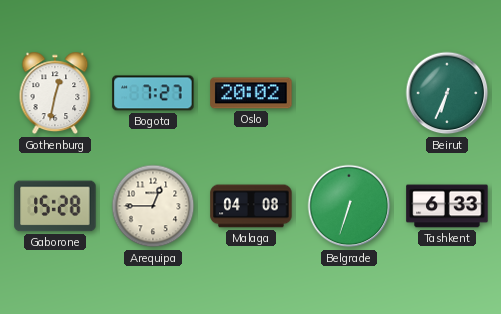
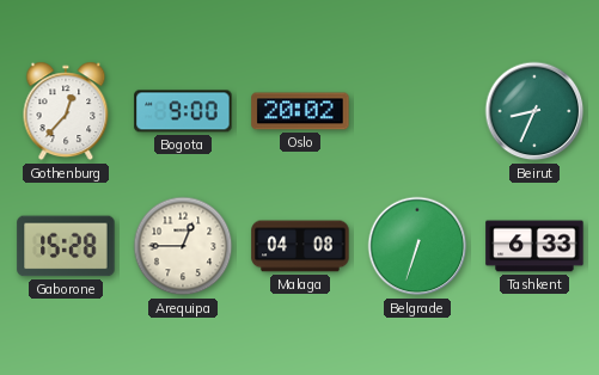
Gothenburg: 12:32 -> 12:37 (66, 111)
Bogota: 7:27 -> 9:00 (183, 111)
Beirut: 6:34 -> 8:34 (534, 111)
